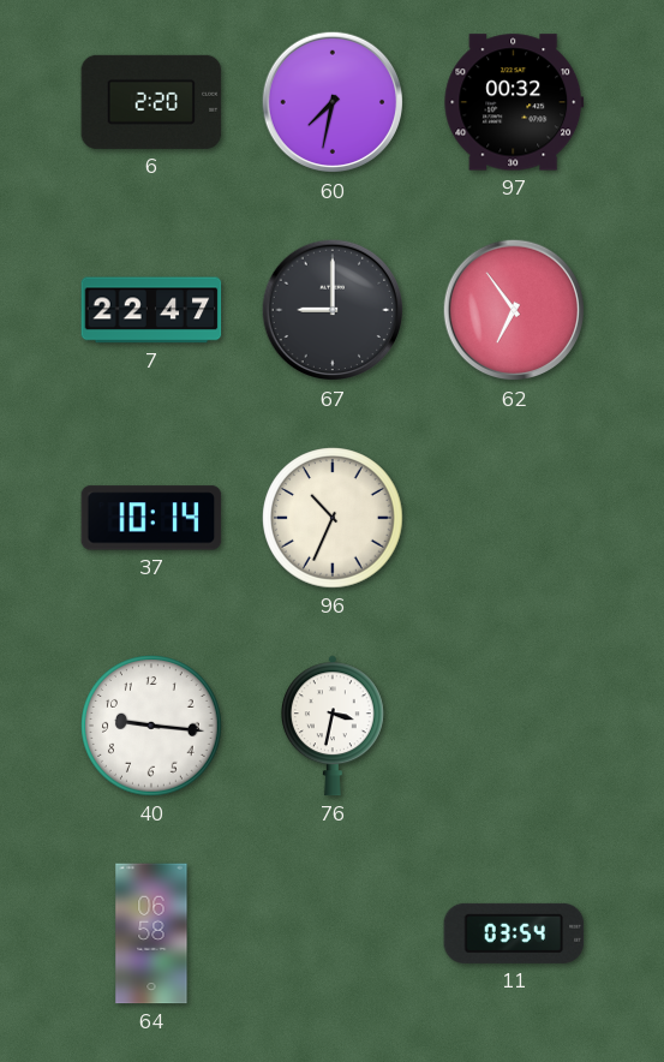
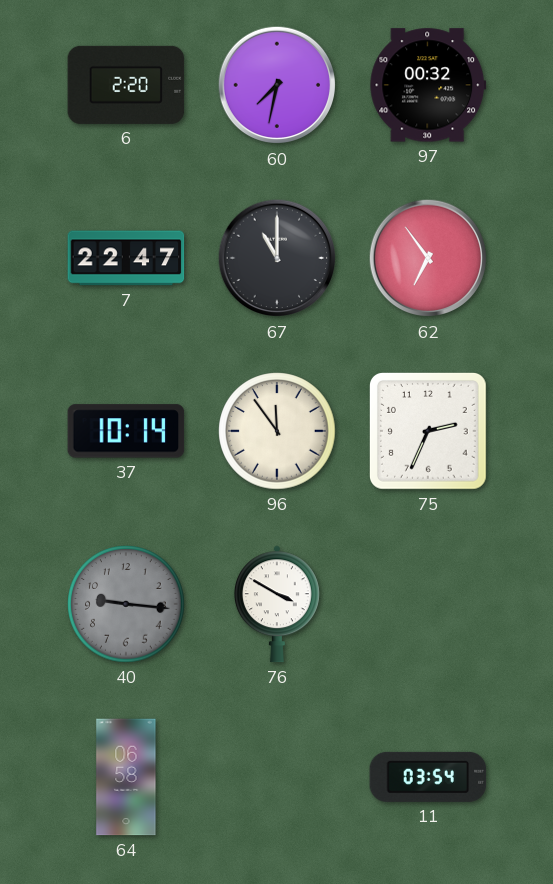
67: 9:00 -> 11:00 (277, 258)
96: 10:34 -> 11:54 (277, 431)
75: none -> 2:34 (429, 432)
40 dial: white -> grey (126, 604)
76: 3:32 -> 3:50 (277, 604)
